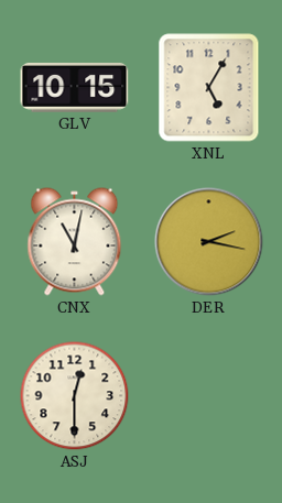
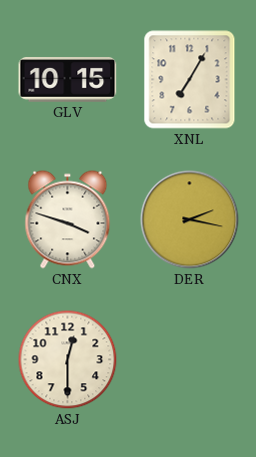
XNL: 5:05 -> 7:05 (190, 80)
CNX: 11:02 -> 3:48 (68, 220)
